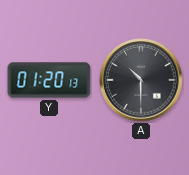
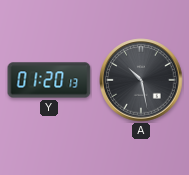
A: 10:30 -> 10:28 (141, 80)
